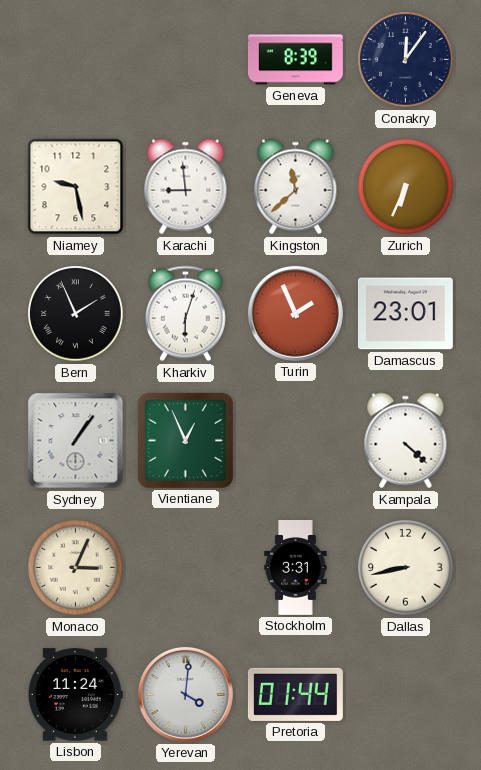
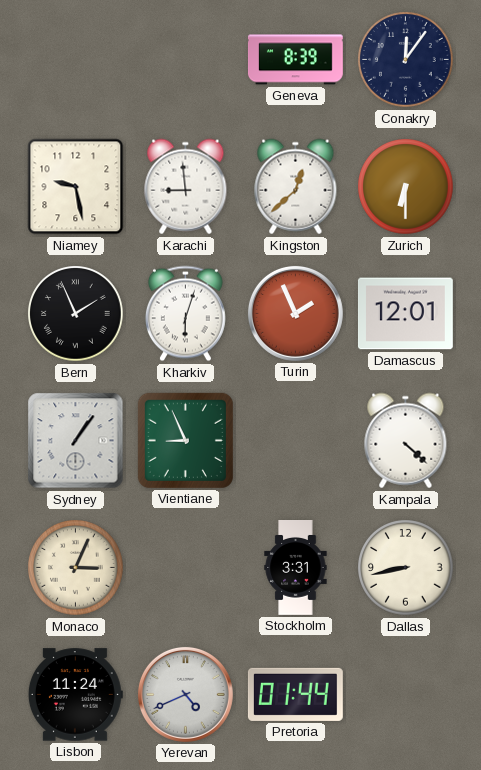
Kingston: 11:38 -> 12:38 (296, 187)
Zurich: 6:34 -> 6:30 (406, 187)
Damascus: 23:01 -> 12:01 (405, 314)
Vientiane: 12:56 -> 8:56 (185, 440)
Yerevan: 4:01 -> 4:41 (185, 694)
